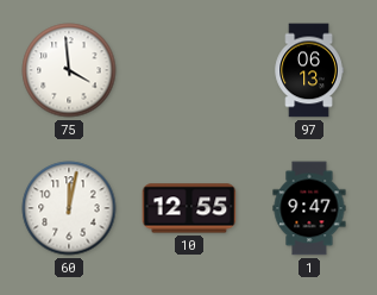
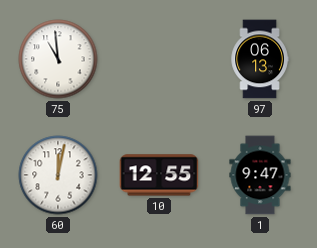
75: 3:59 -> 10:59 (58, 59)
